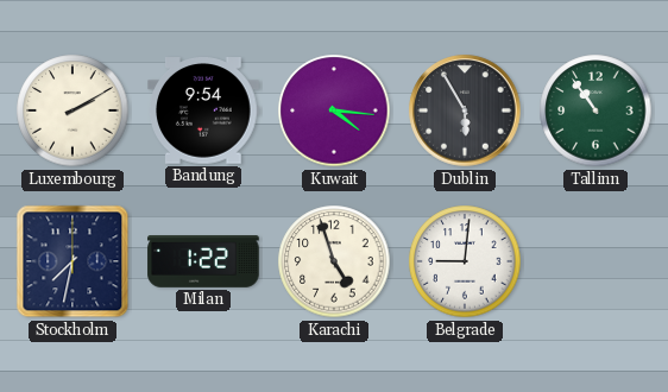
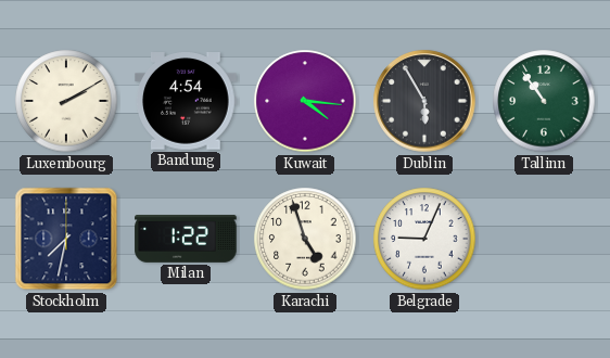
Bandung: 9:54 -> 4:54 (186, 102)
Belgrade: 9:01 -> 9:04 (424, 239)
